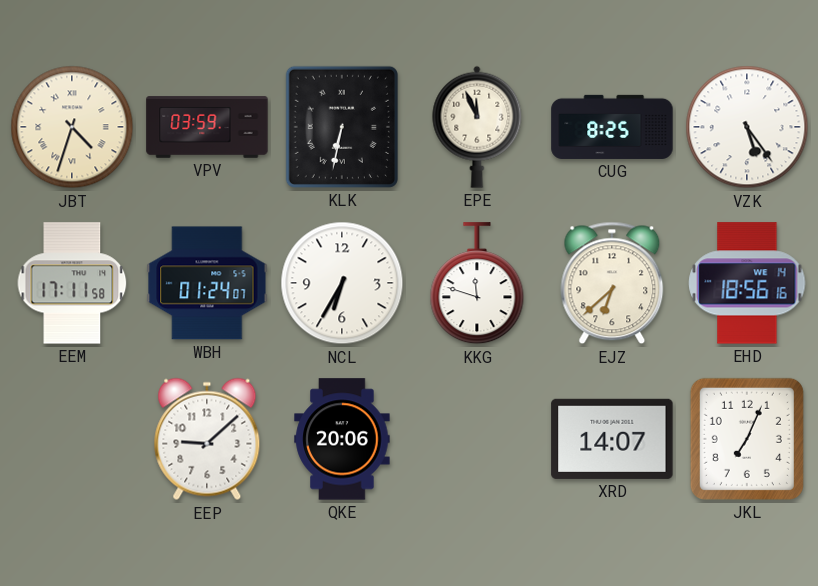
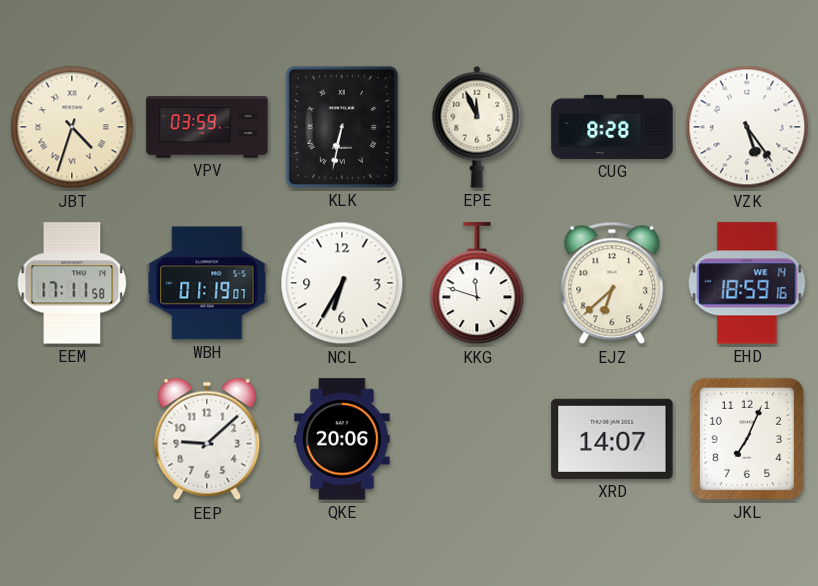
CUG: 8:25 -> 8:28 (612, 127)
WBH: 01:24 -> 01:19 (207, 283)
EHD: 18:56 -> 18:59 (747, 283)
